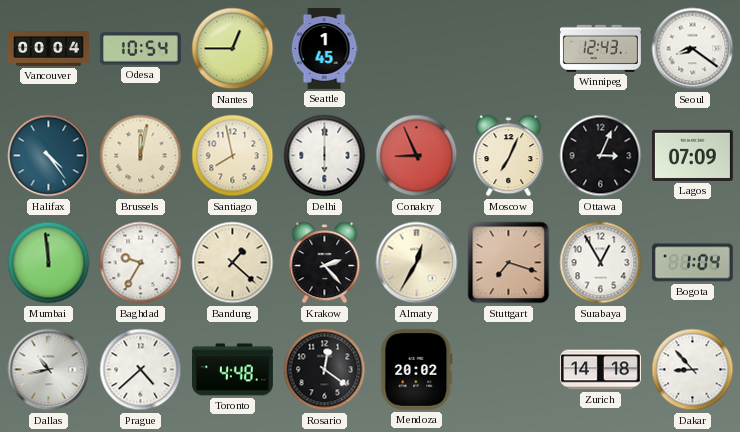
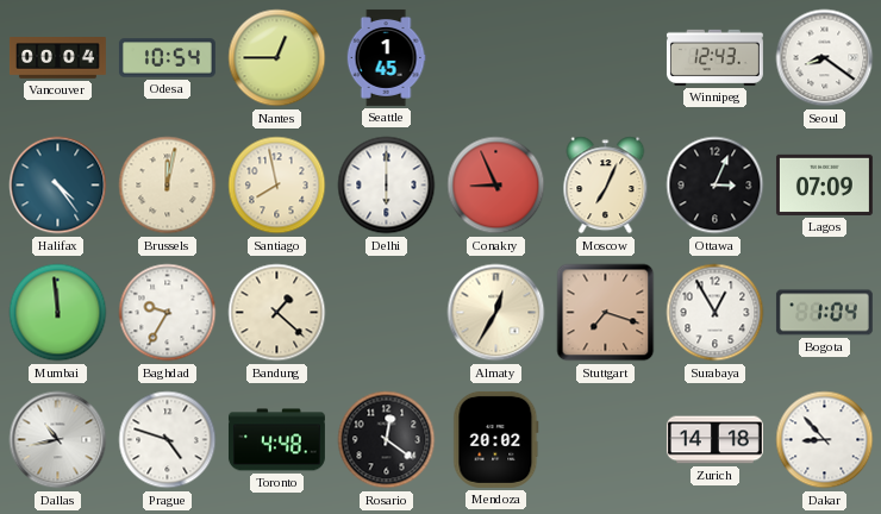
Krakow: 2:23 -> none (325, 263)
Prague: 4:38 -> 4:48 (168, 440)
